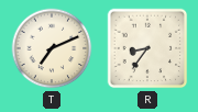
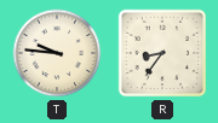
T: 7:11 -> 9:46 (57, 53)
